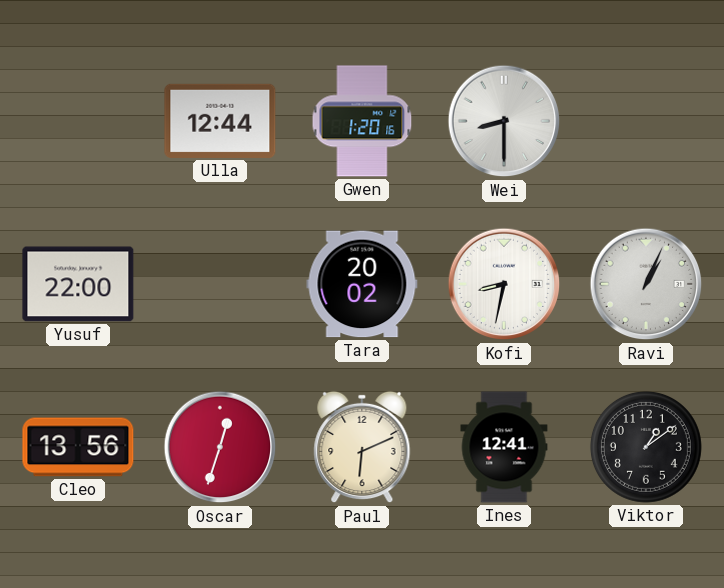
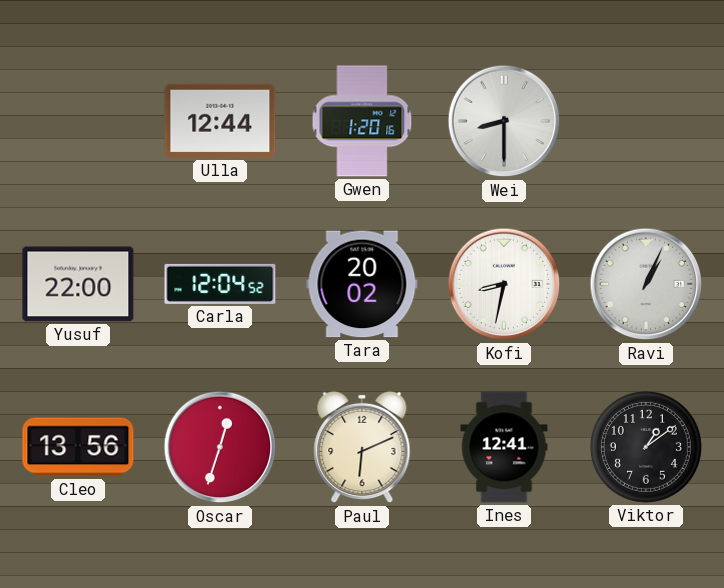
Carla: none -> 12:04 (220, 284)
